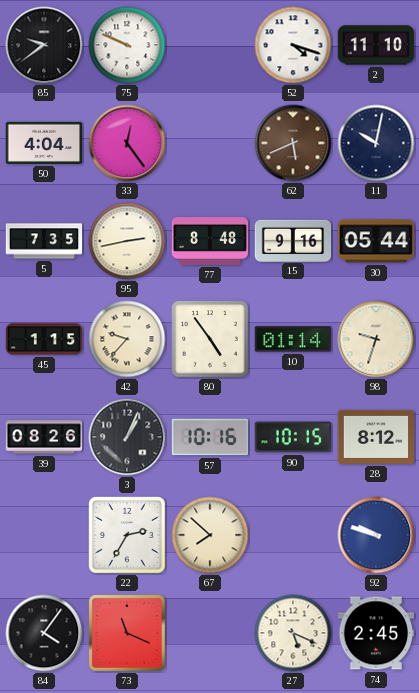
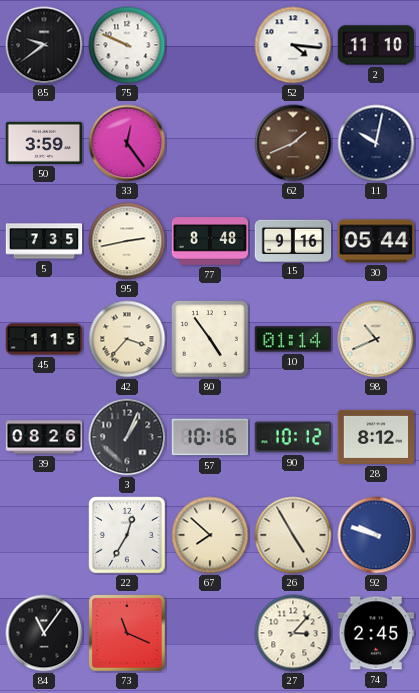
52: 4:18 -> 4:16 (293, 45)
50: 4:04 -> 3:59 (44, 143)
62: 5:41 -> 1:41 (293, 143)
42: 9:37 -> 3:37 (127, 339)
98: 9:33 -> 10:41 (376, 339)
90: 10:15 -> 10:12 (293, 437)
22: 2:35 -> 12:35 (127, 535)
26: none -> 4:55 (293, 535)
84: 4:06 -> 11:06 (44, 633)
27: 5:19 -> 3:07 (293, 633)
